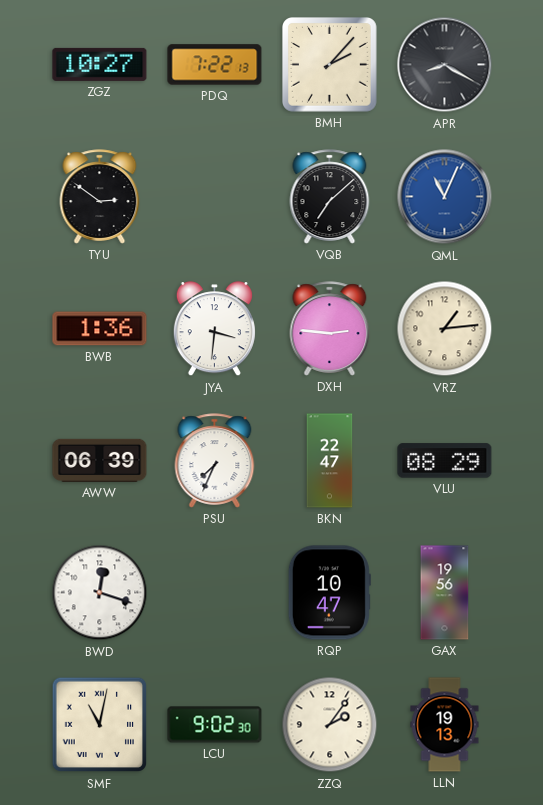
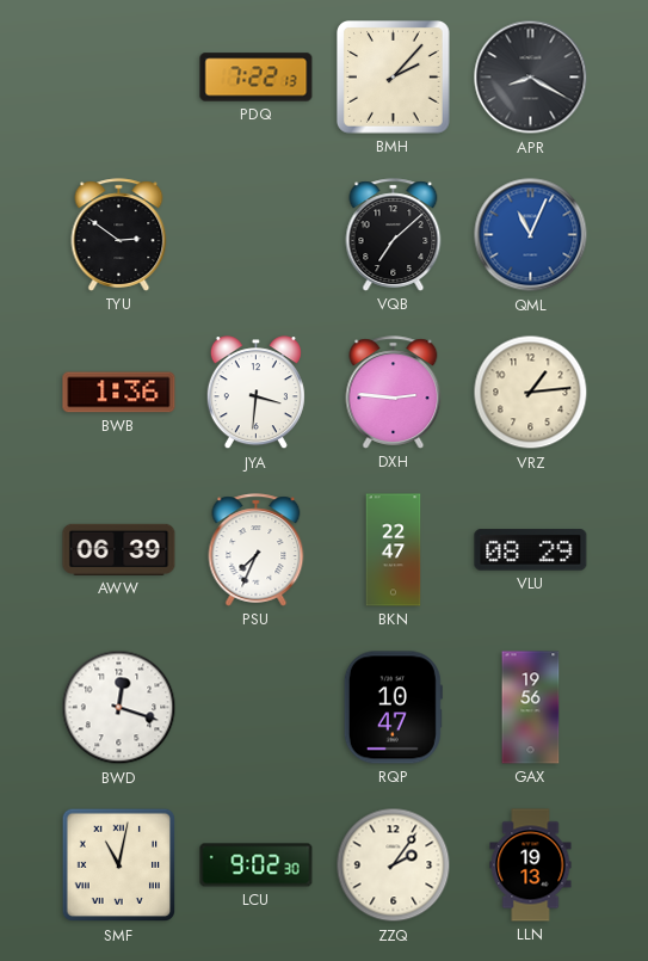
ZGZ: 10:27 -> none (100, 64)
